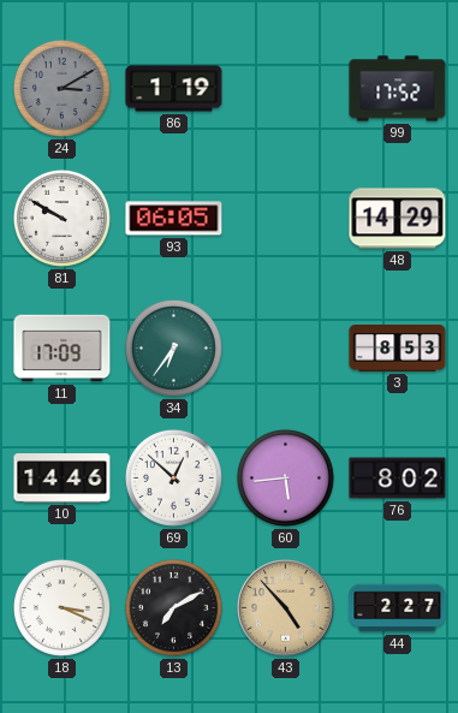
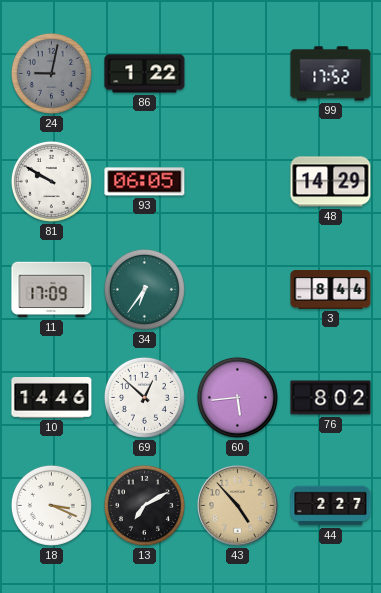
24: 3:10 -> 9:02 (51, 73)
86: 1:19 -> 1:22 (145, 74)
3: 8:53 -> 8:44 (331, 290)
